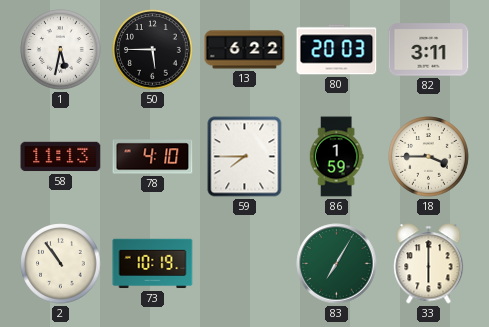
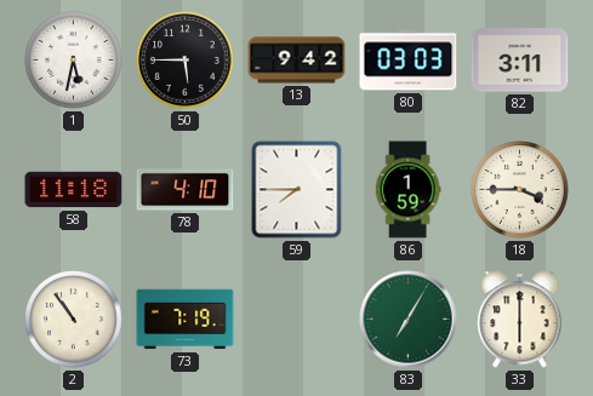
13: 6:22 -> 9:42 (297, 61)
80: 20:03 -> 03:03 (409, 61)
58: 11:13 -> 11:18 (74, 190)
73: 10:19 -> 7:19 (186, 320)
